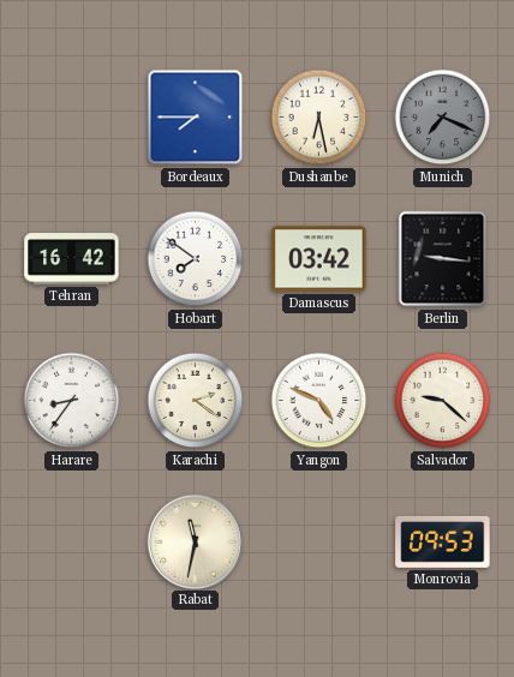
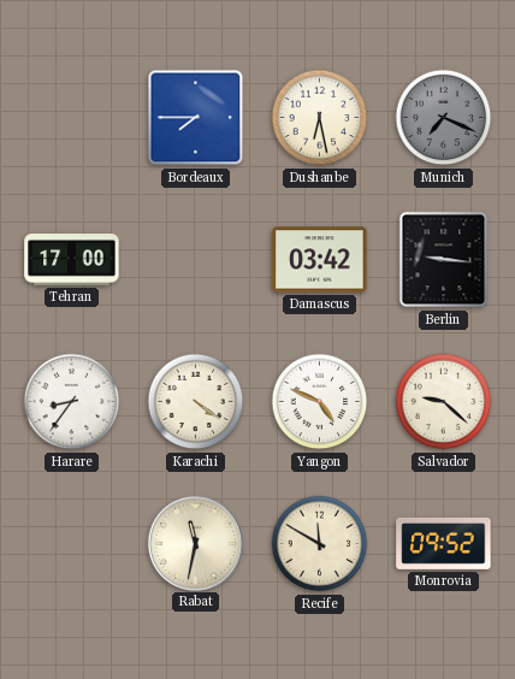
Tehran: 16:42 -> 17:00 (72, 260)
Hobart: 7:51 -> none (196, 259)
Karachi: 2:21 -> 4:21 (196, 402)
Recife: none -> 11:50 (320, 544)
Monrovia: 09:53 -> 09:52 (444, 543)
